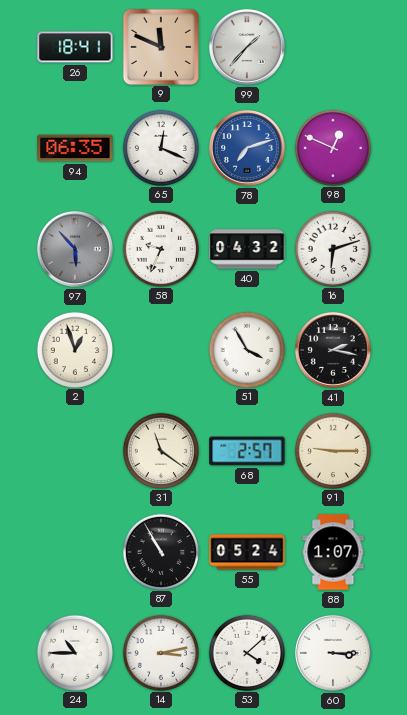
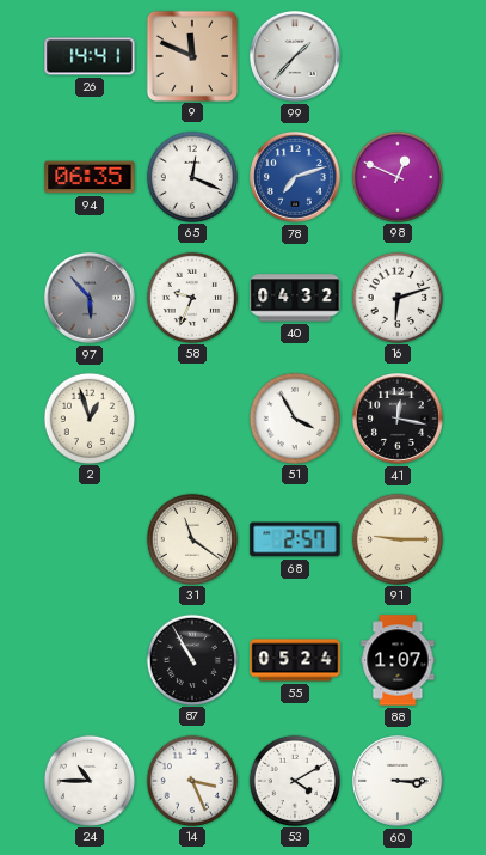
26: 18:41 -> 14:41 (90, 56)
41: 2:17 -> 12:17 (398, 419)
14: 3:13 -> 3:26 (191, 780)
53: 4:08 -> 4:10 (294, 780)
